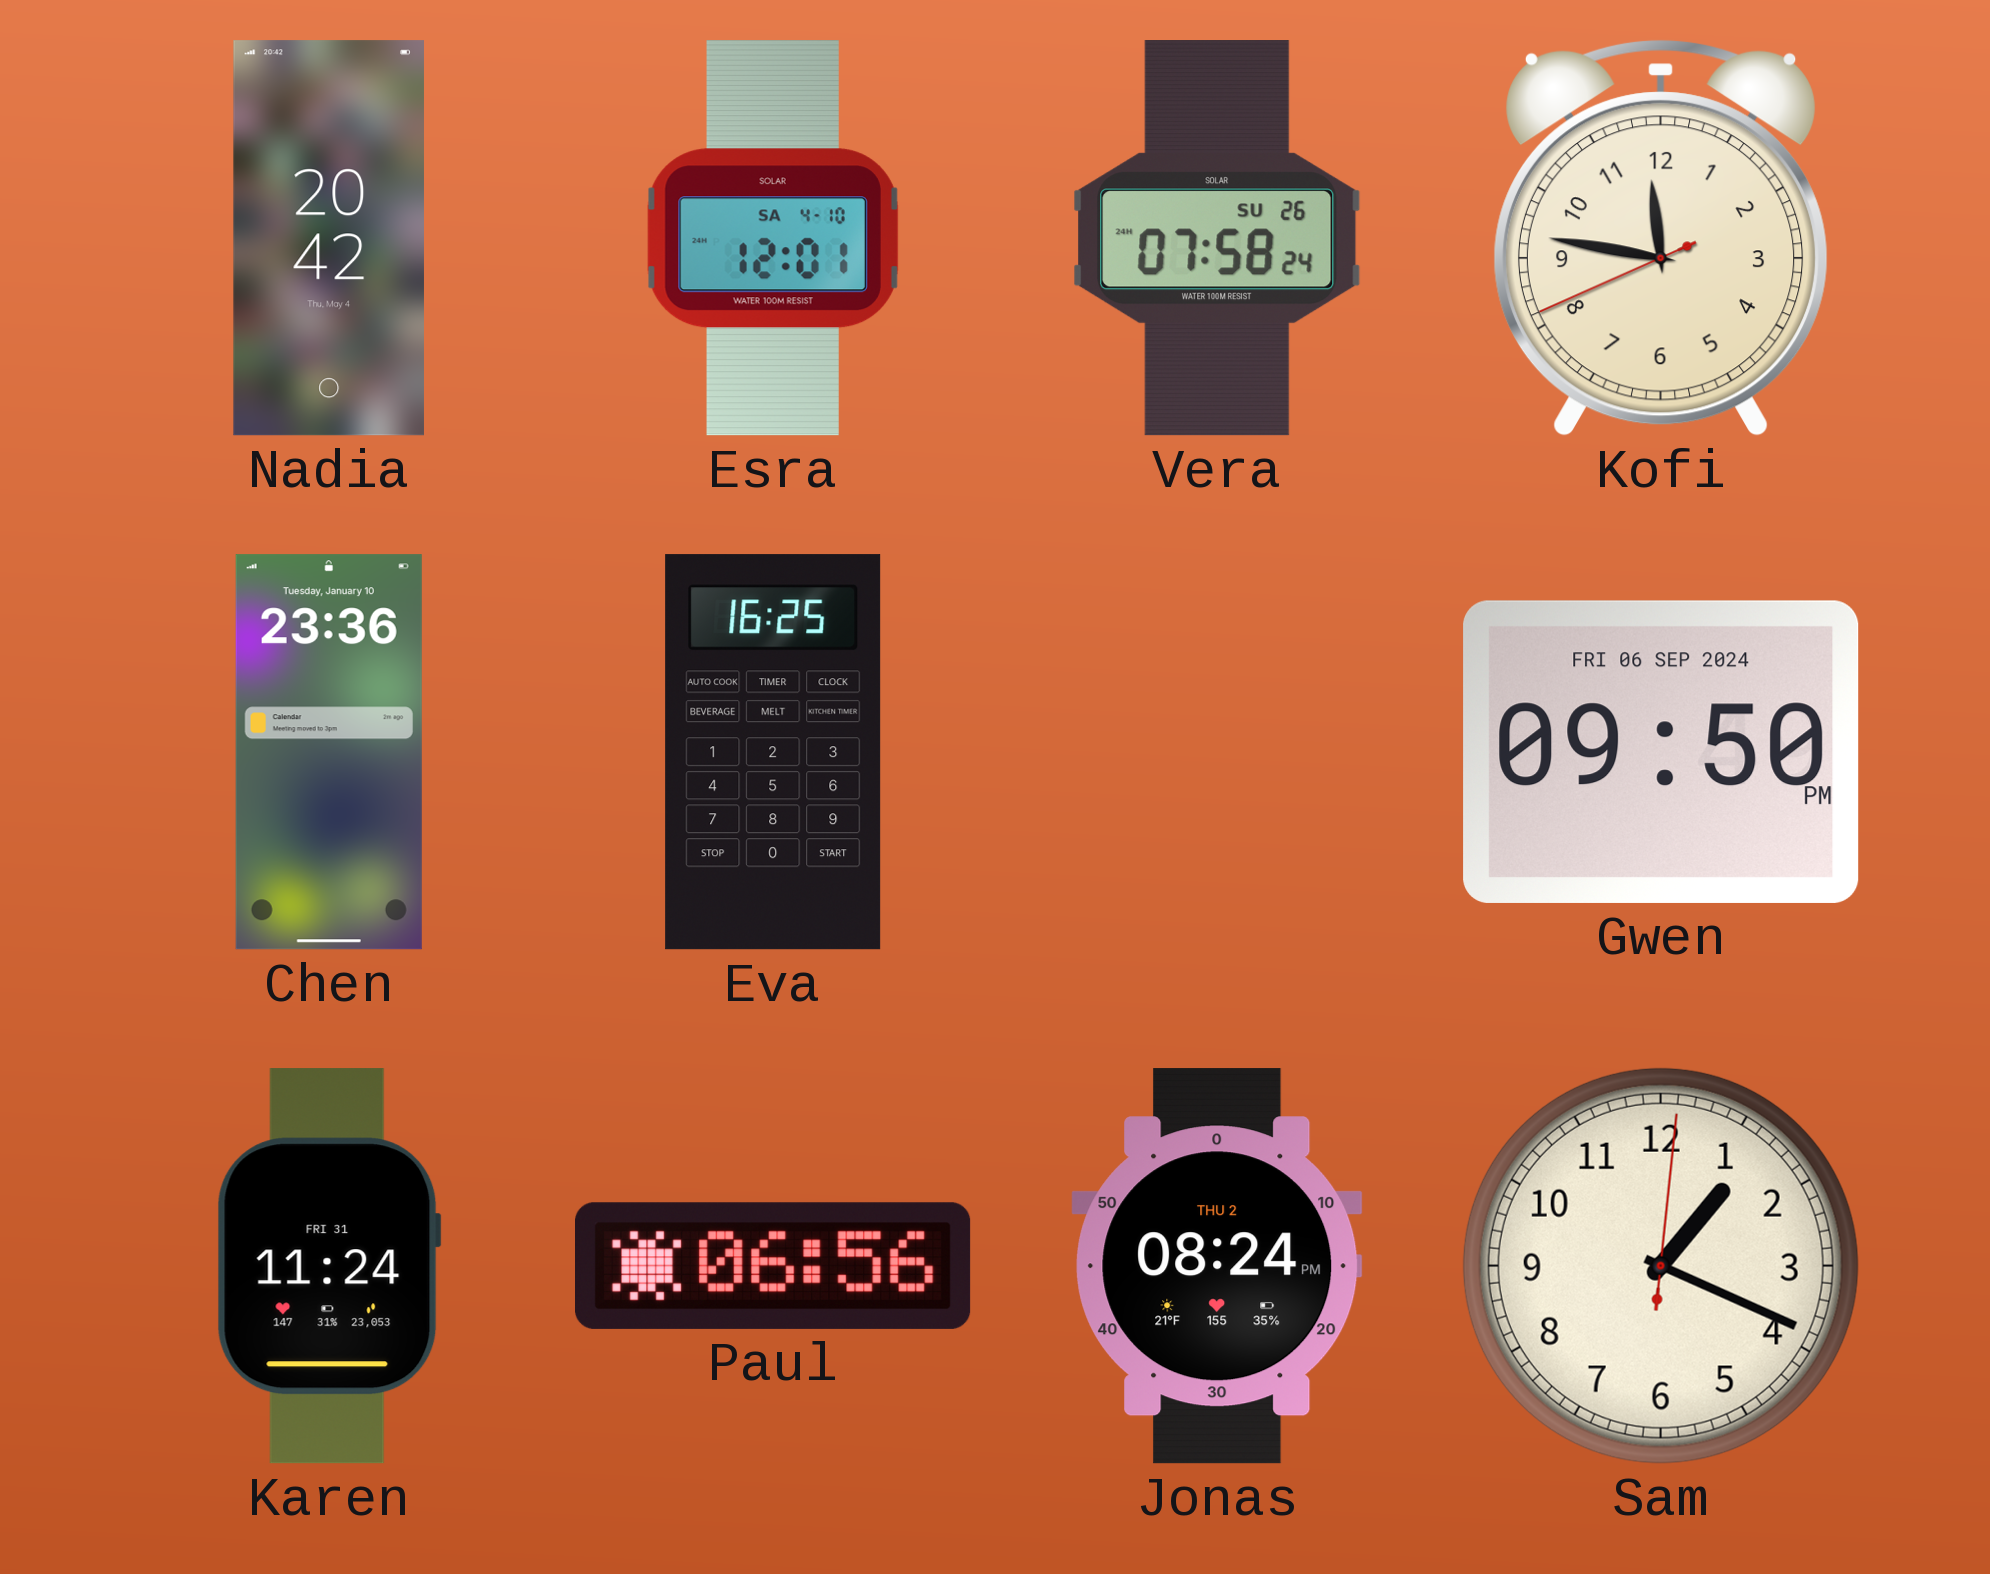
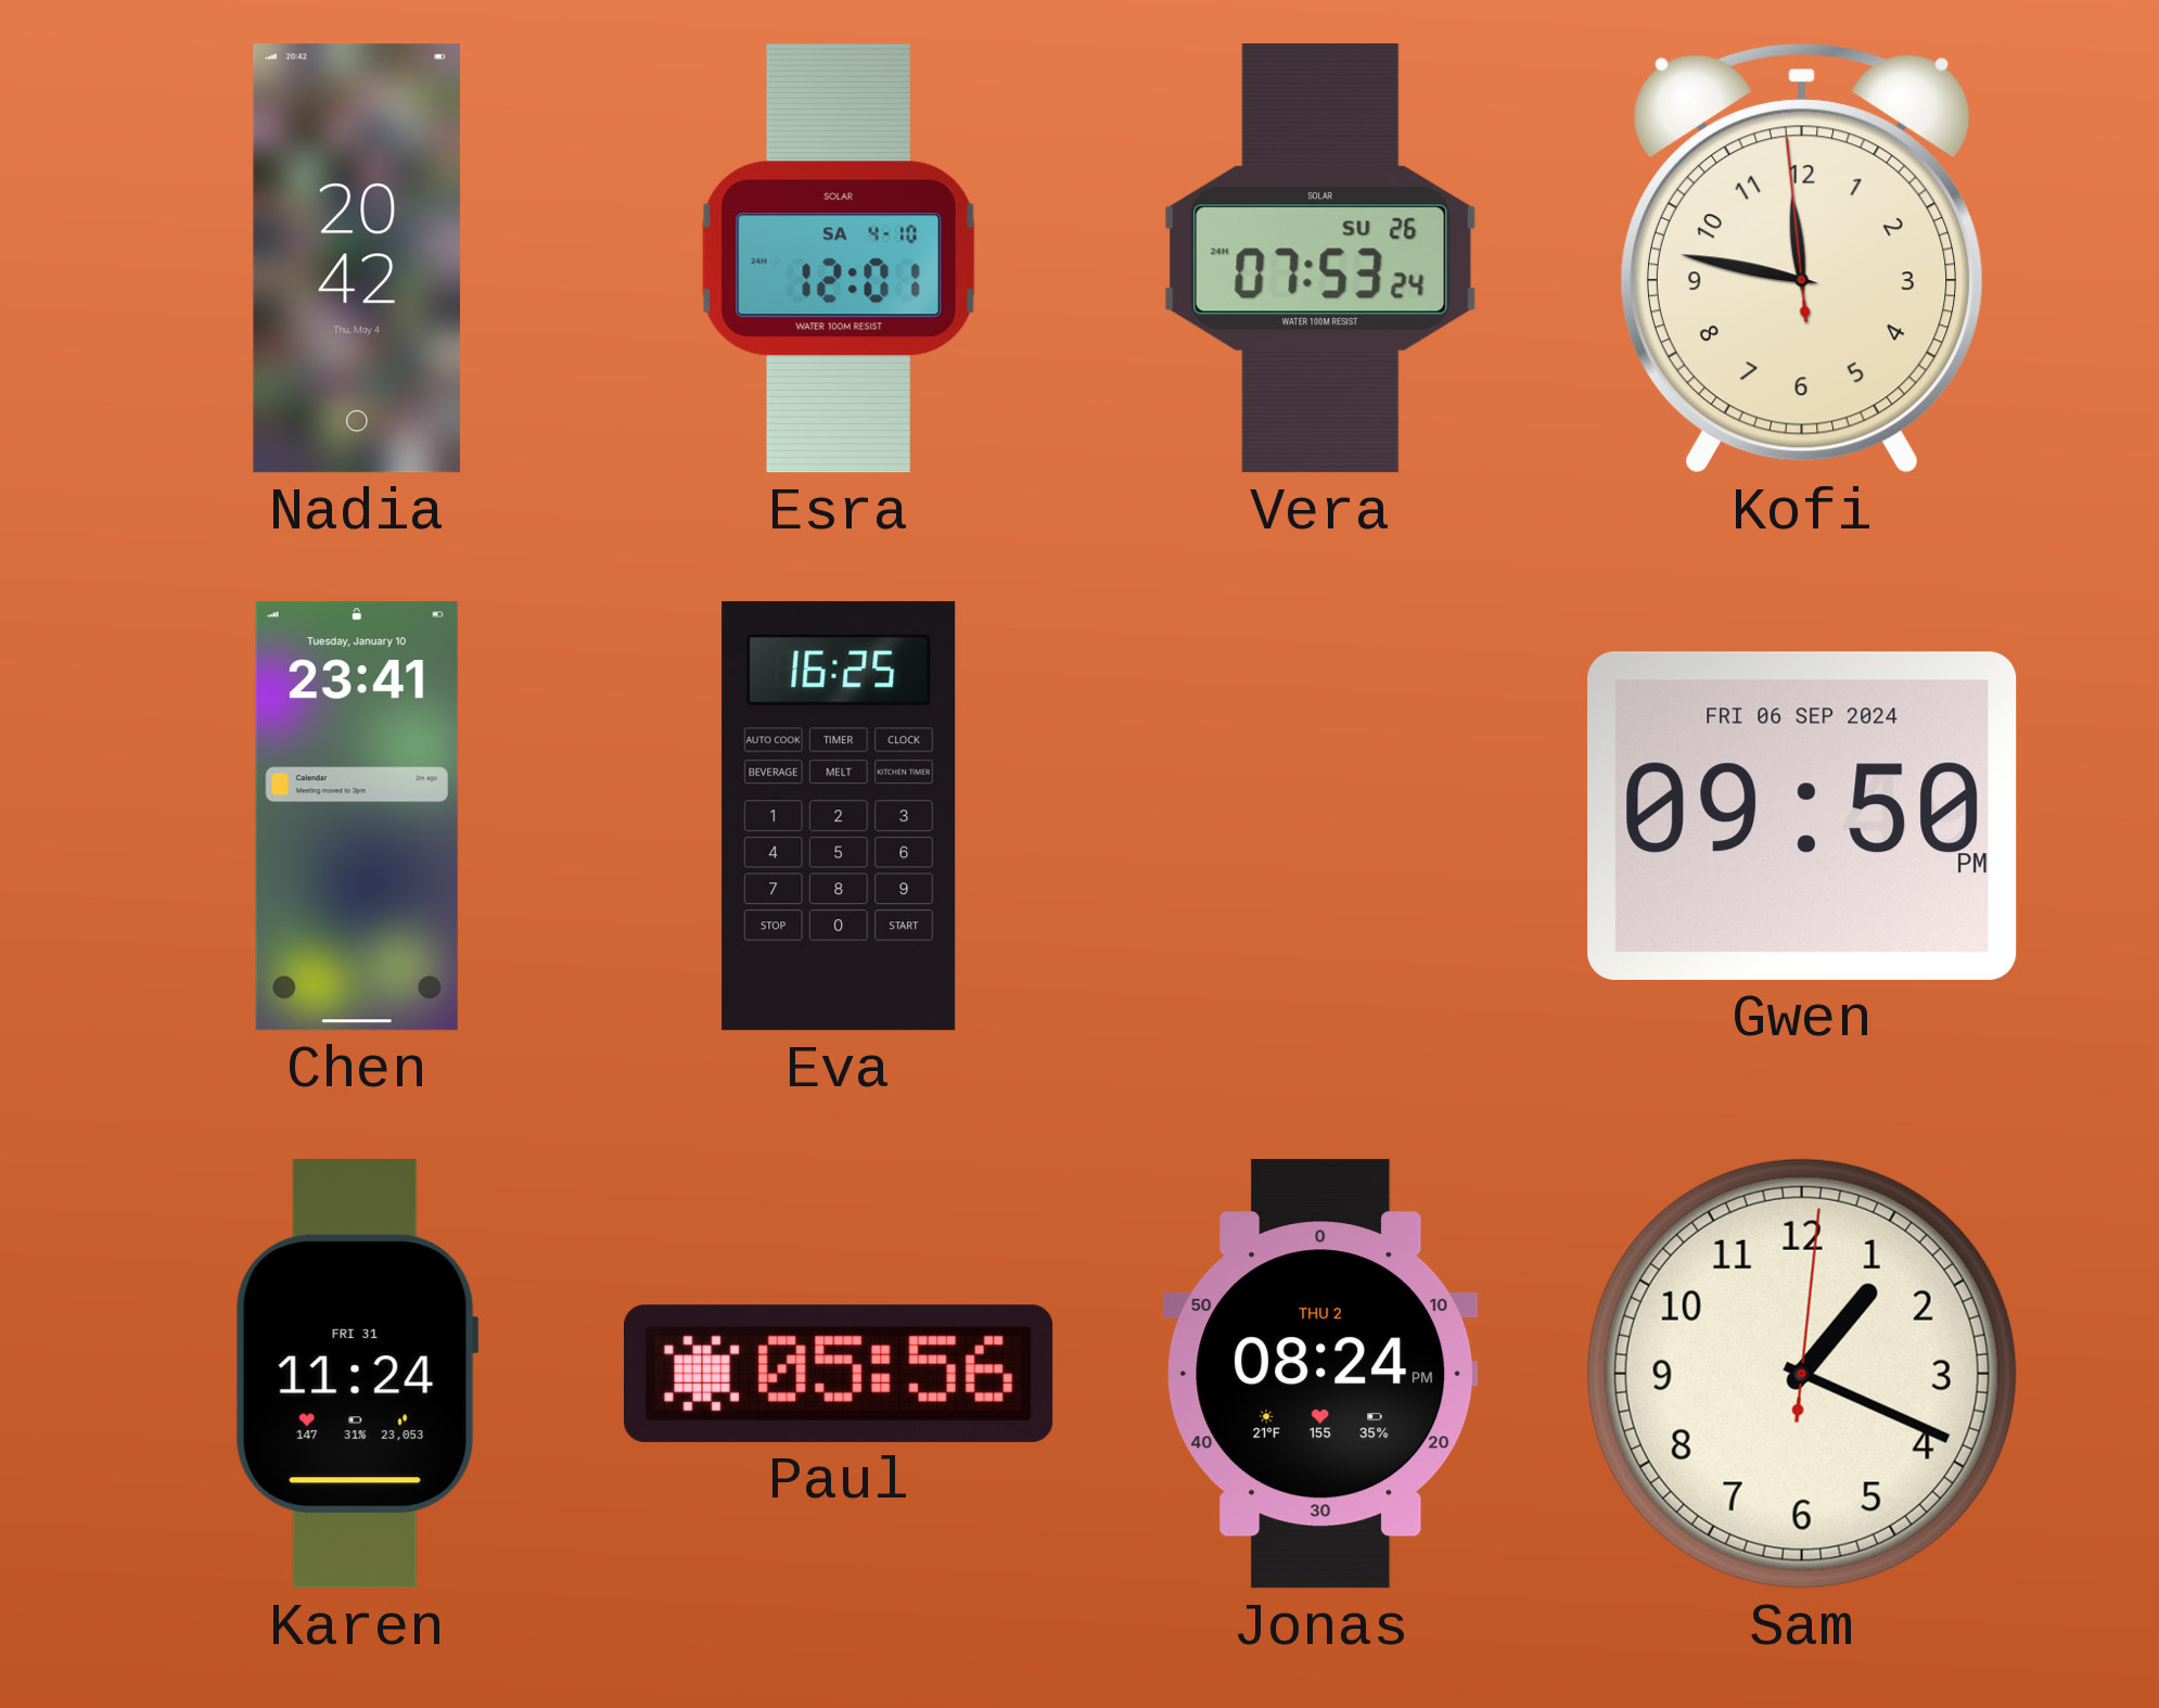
Vera: 07:58 -> 07:53 (1320, 258)
Kofi: 11:46:41 -> 11:46:59 (1802, 258)
Chen: 23:36 -> 23:41 (357, 816)
Paul: 06:56 -> 05:56 (840, 1374)
